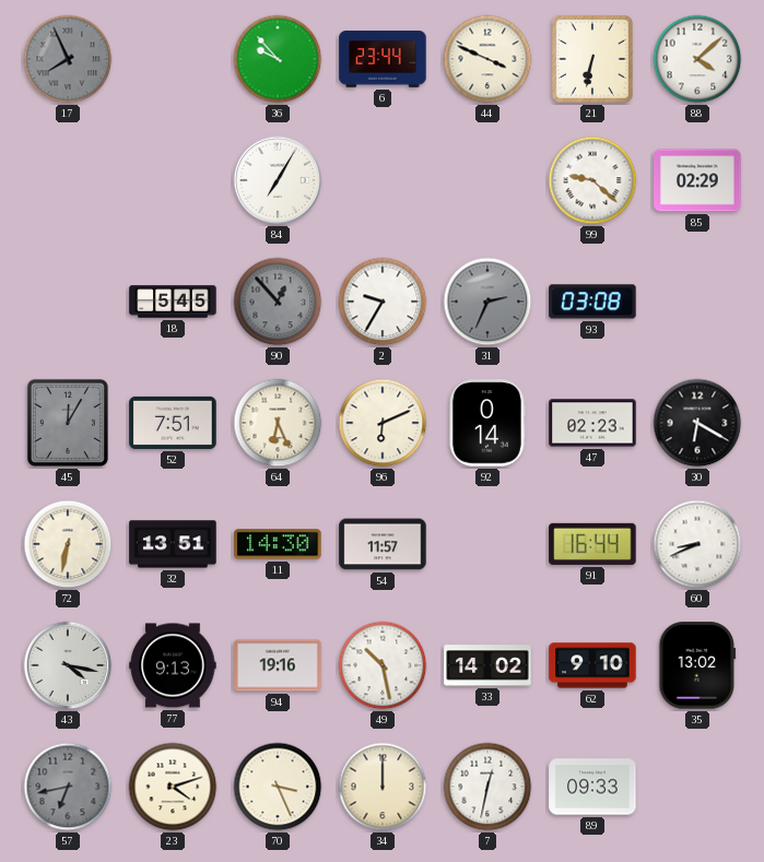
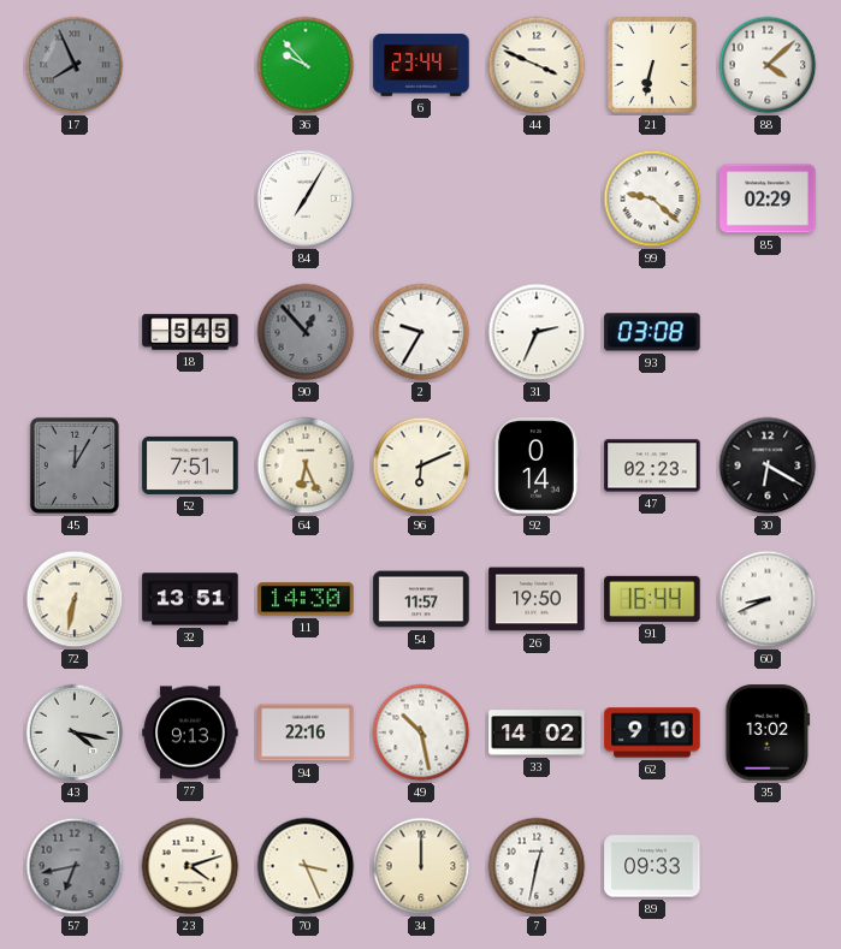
31 dial: grey -> white (537, 332)
26: none -> 19:50 (537, 599)
94: 19:16 -> 22:16 (306, 732)
